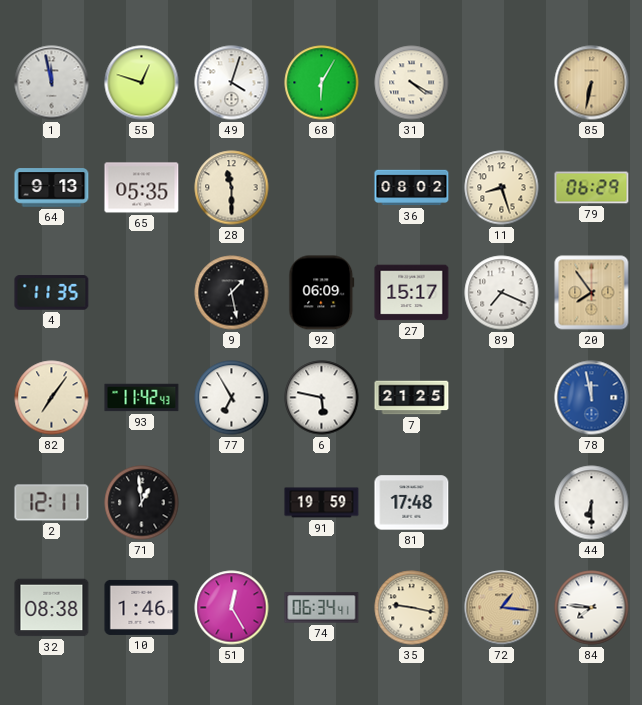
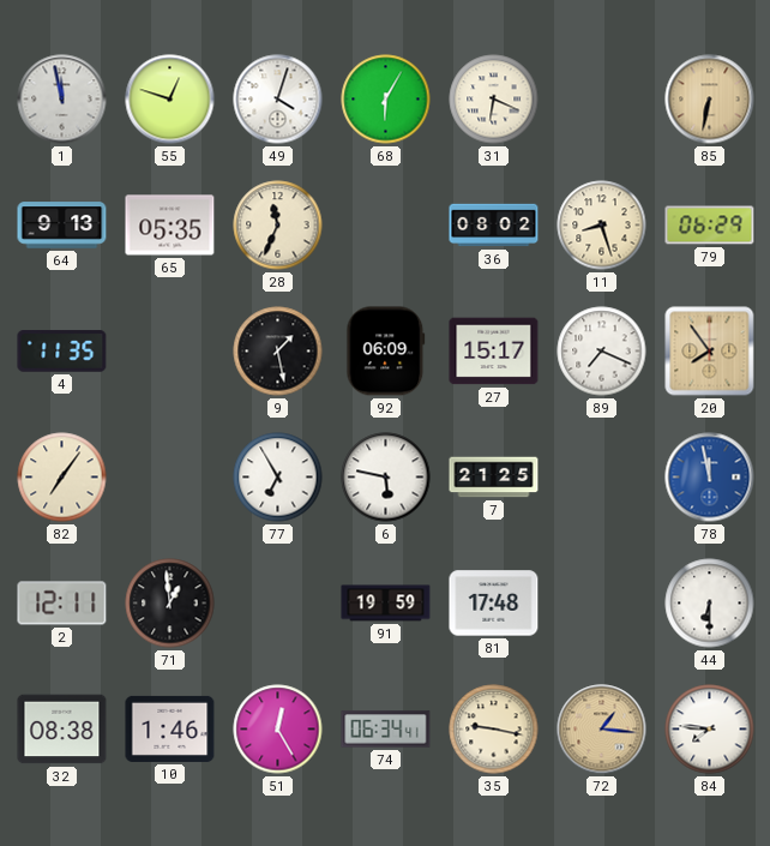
31: 4:20 -> 6:19 (494, 100)
28: 11:30 -> 11:34 (278, 226)
93: 11:42 -> none (142, 398)
